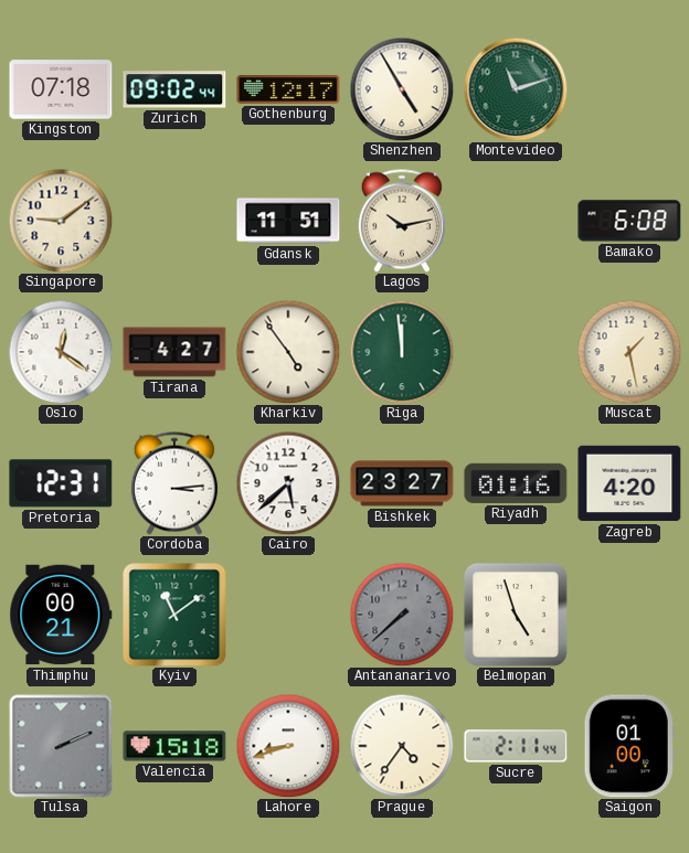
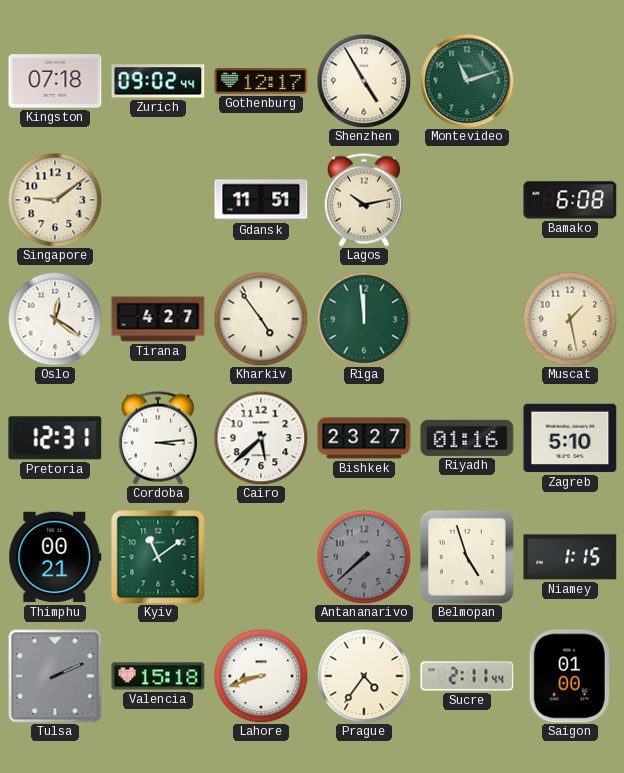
Zagreb: 4:20 -> 5:10 (570, 438)
Niamey: none -> 1:15 (570, 557)
